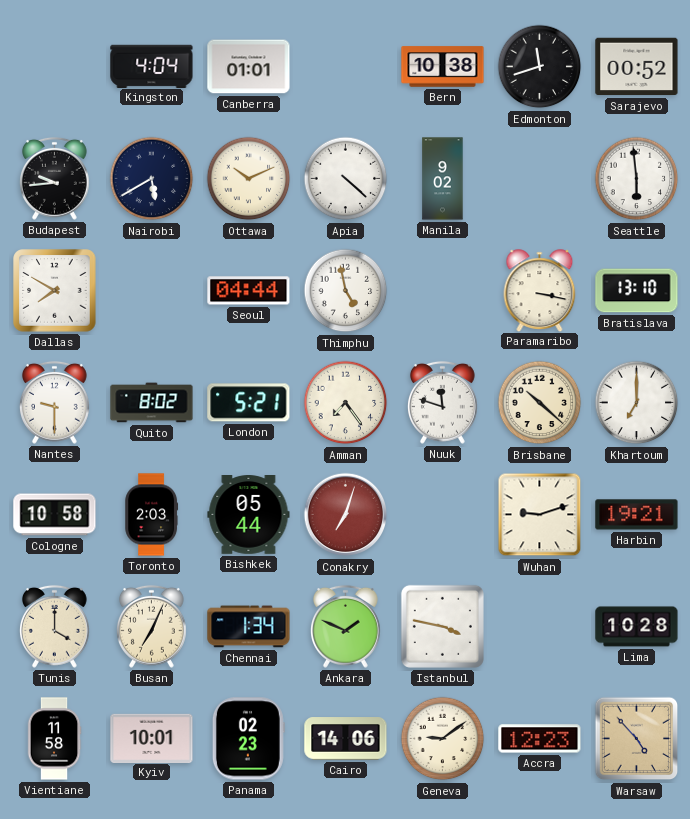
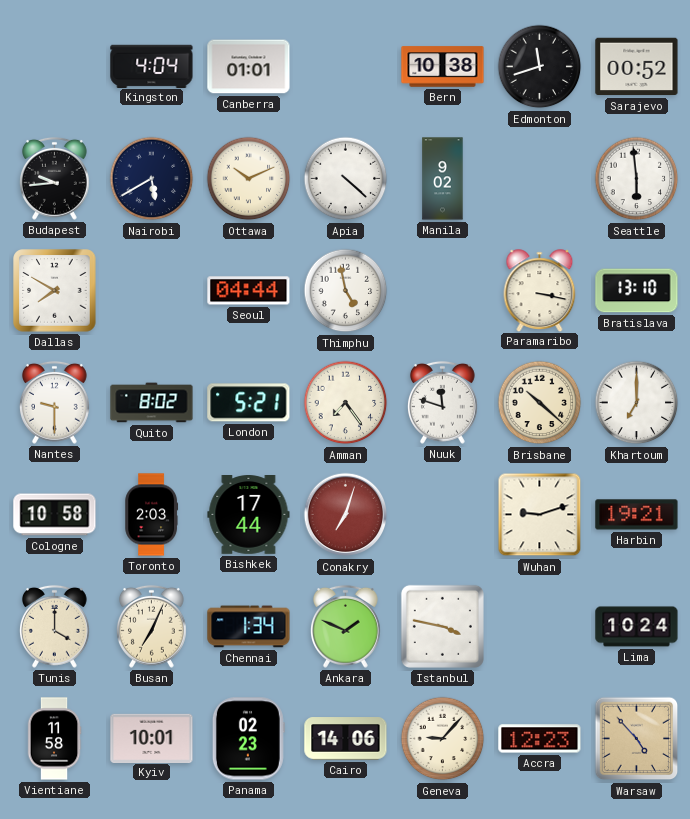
Bishkek: 05:44 -> 17:44 (249, 515)
Lima: 10:28 -> 10:24 (637, 627)
Geneva: 9:09 -> 9:07 (443, 739)
